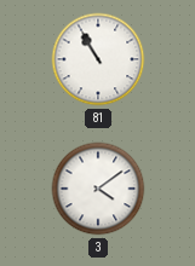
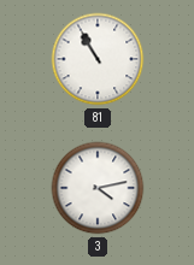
3: 4:09 -> 4:13 (98, 188)
